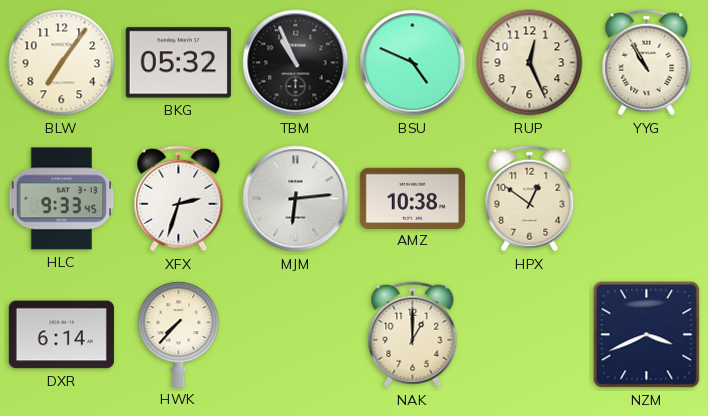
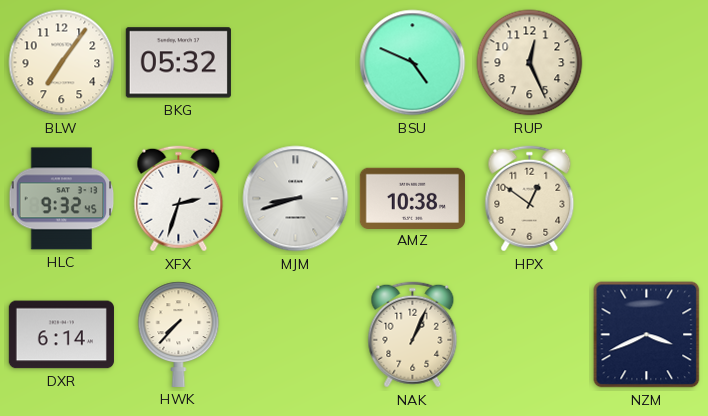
TBM: 10:56 -> none (296, 63)
YYG: 10:55 -> none (647, 63)
HLC: 9:33 -> 9:32 (62, 199)
MJM: 6:14 -> 8:42 (296, 199)
NAK: 1:00 -> 1:04 (413, 335)
